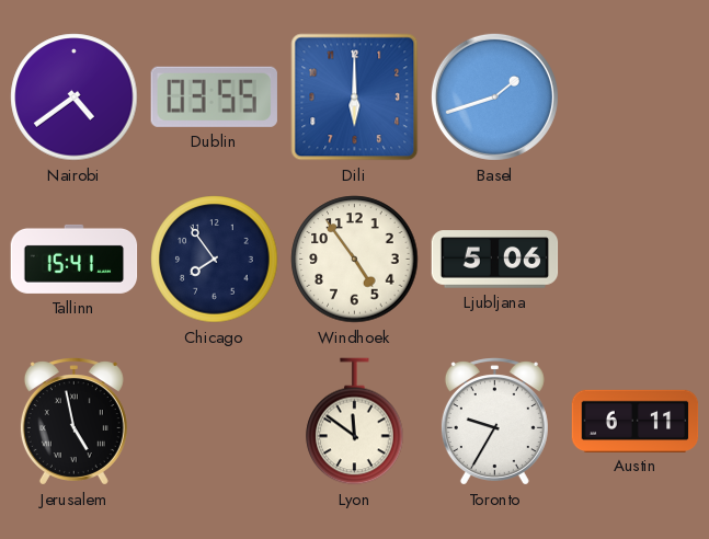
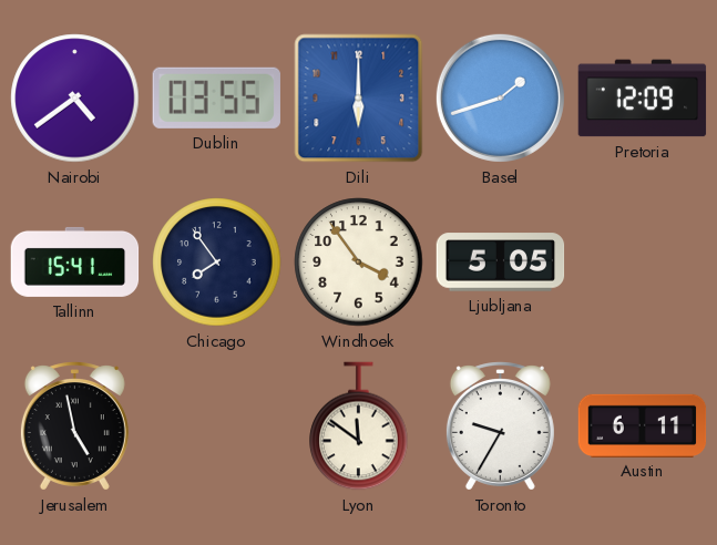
Pretoria: none -> 12:09 (643, 99)
Windhoek: 4:54 -> 3:54 (359, 263)
Ljubljana: 5:06 -> 5:05 (501, 263)
